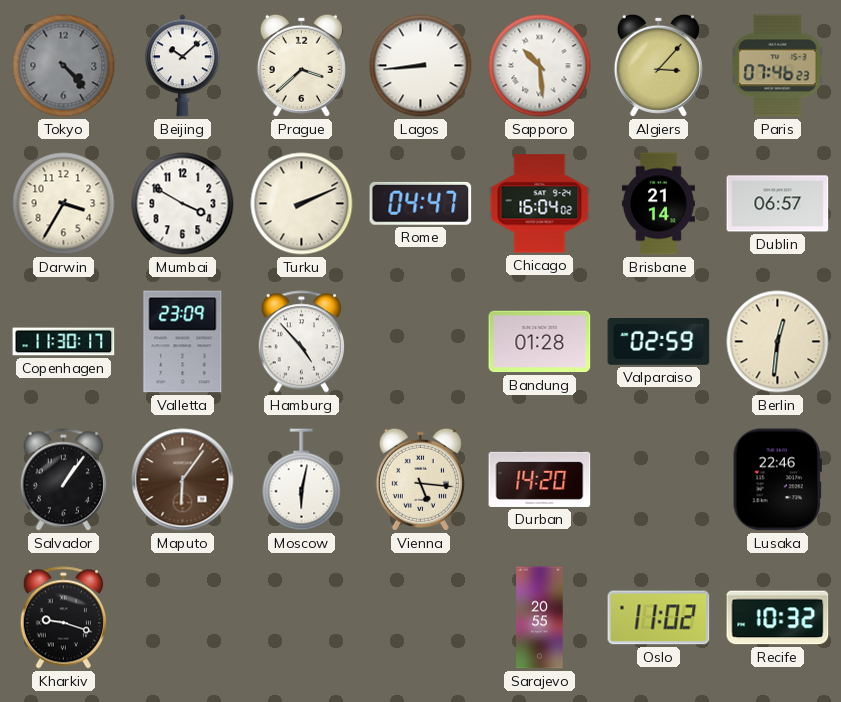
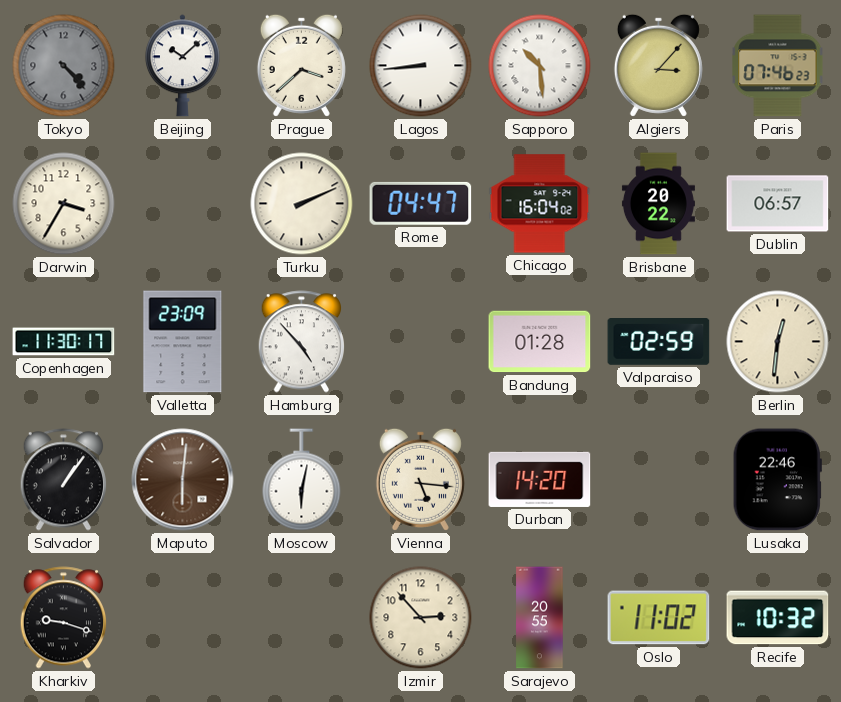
Mumbai: 3:50 -> none (183, 204)
Brisbane: 21:14 -> 20:22 (658, 204)
Maputo: 6:06 -> 6:01 (183, 480)
Izmir: none -> 2:53 (421, 618)
